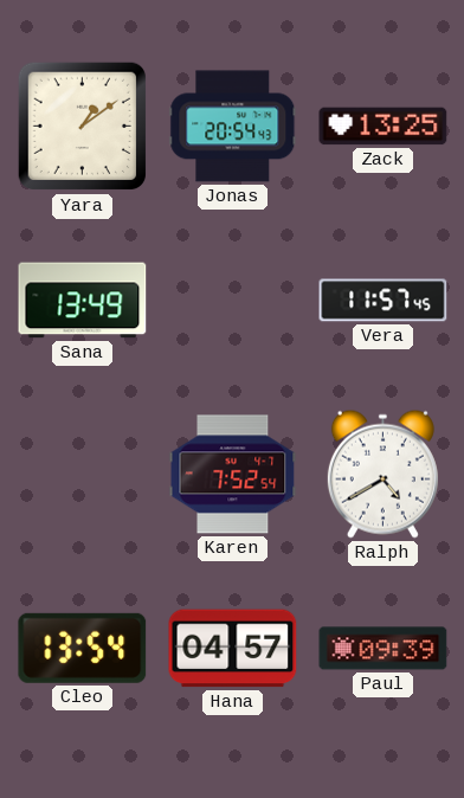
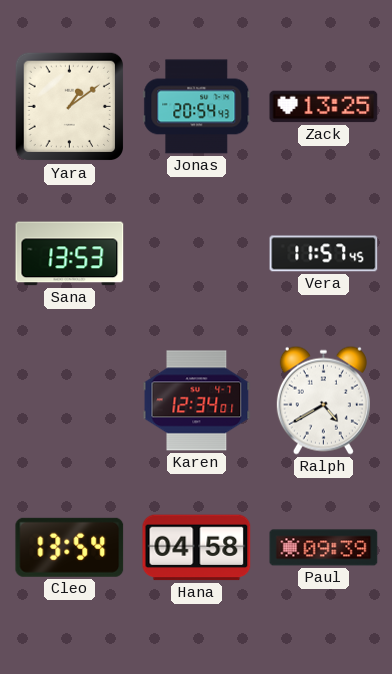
Sana: 13:49 -> 13:53 (70, 254)
Karen: 7:52 -> 12:34 (197, 401)
Hana: 04:57 -> 04:58 (197, 548)
